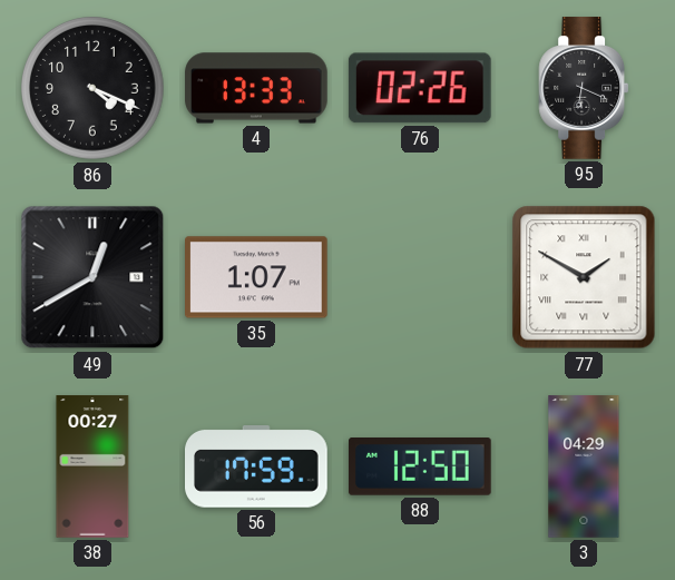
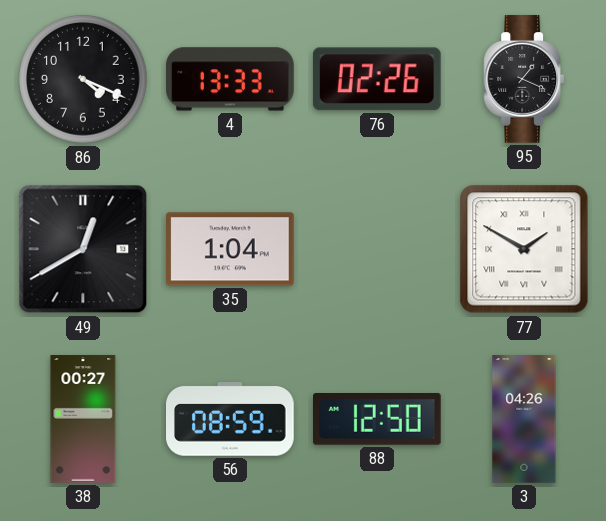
95: 6:19 -> 1:19 (524, 79)
35: 1:07 -> 1:04 (231, 249)
56: 17:59 -> 08:59 (231, 420)
3: 04:29 -> 04:26 (524, 419)
